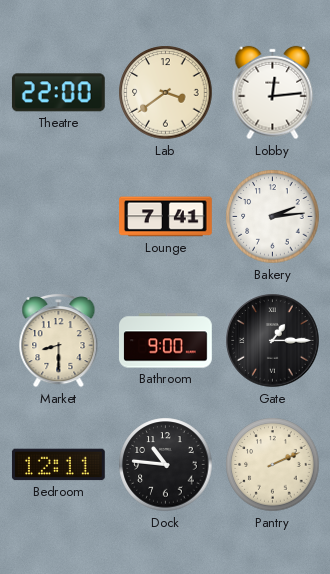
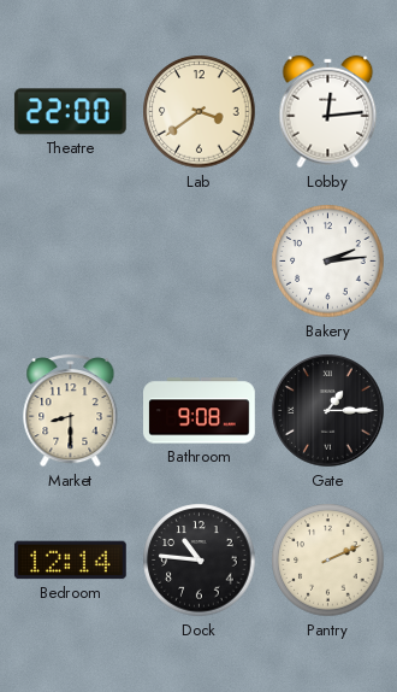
Lounge: 7:41 -> none (166, 217)
Bathroom: 9:00 -> 9:08 (200, 411)
Bedroom: 12:11 -> 12:14 (70, 561)
